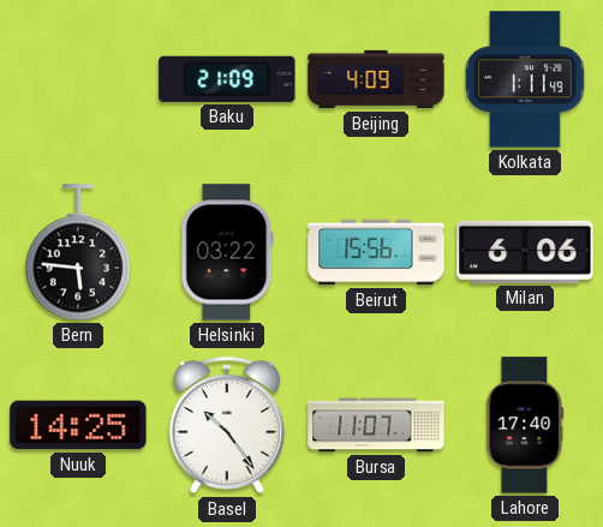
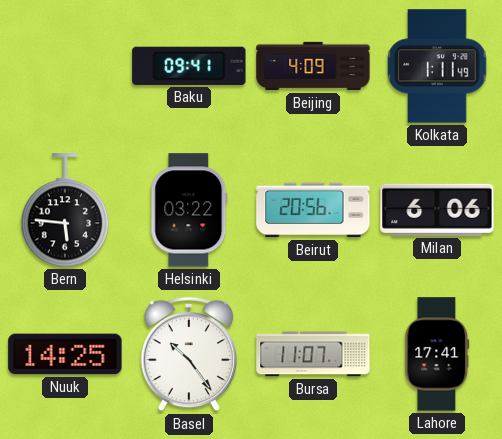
Baku: 21:09 -> 09:41 (189, 66)
Beirut: 15:56 -> 20:56 (313, 210)
Lahore: 17:40 -> 17:41 (437, 354)
